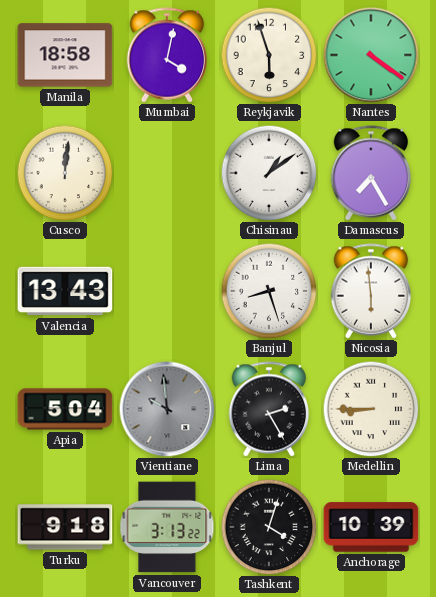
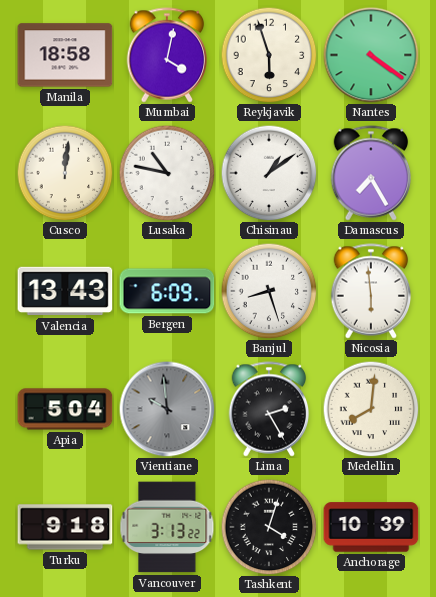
Lusaka: none -> 10:47 (167, 173)
Bergen: none -> 6:09 (167, 291)
Medellin: 8:45 -> 8:01 (371, 409)
